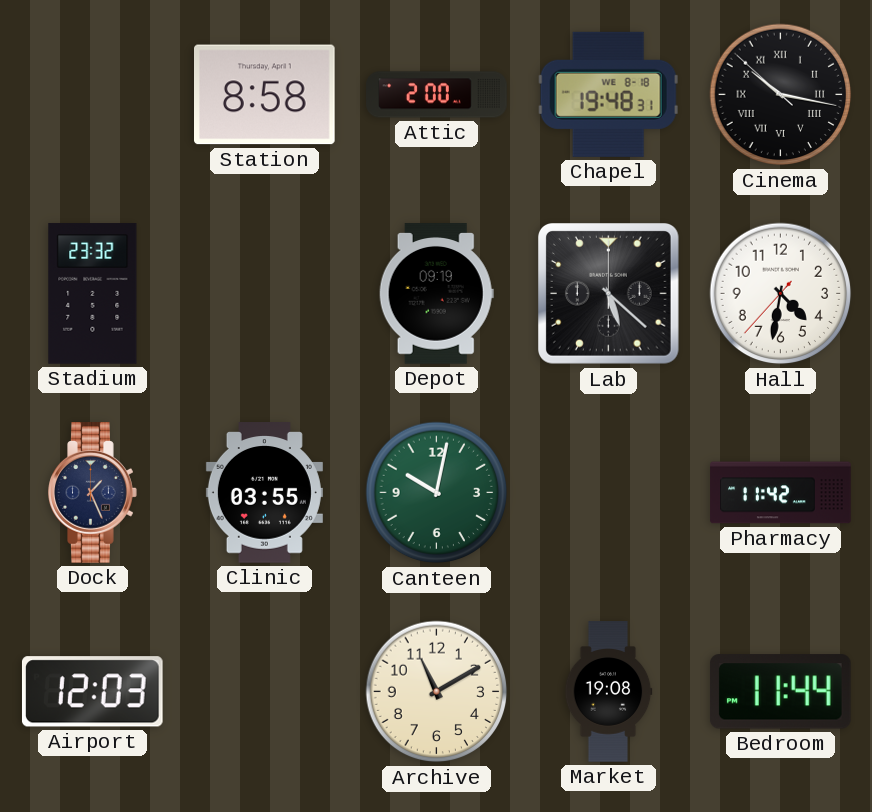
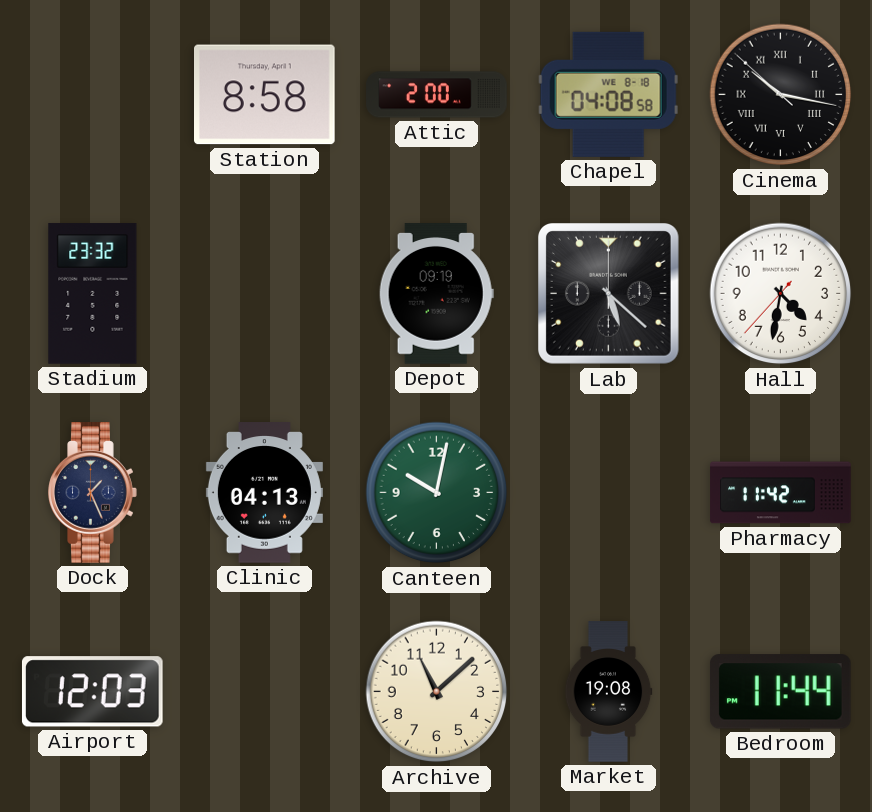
Chapel: 19:48 -> 04:08 (608, 94)
Clinic: 03:55 -> 04:13 (264, 493)
Archive: 11:10 -> 11:08 (437, 692)
